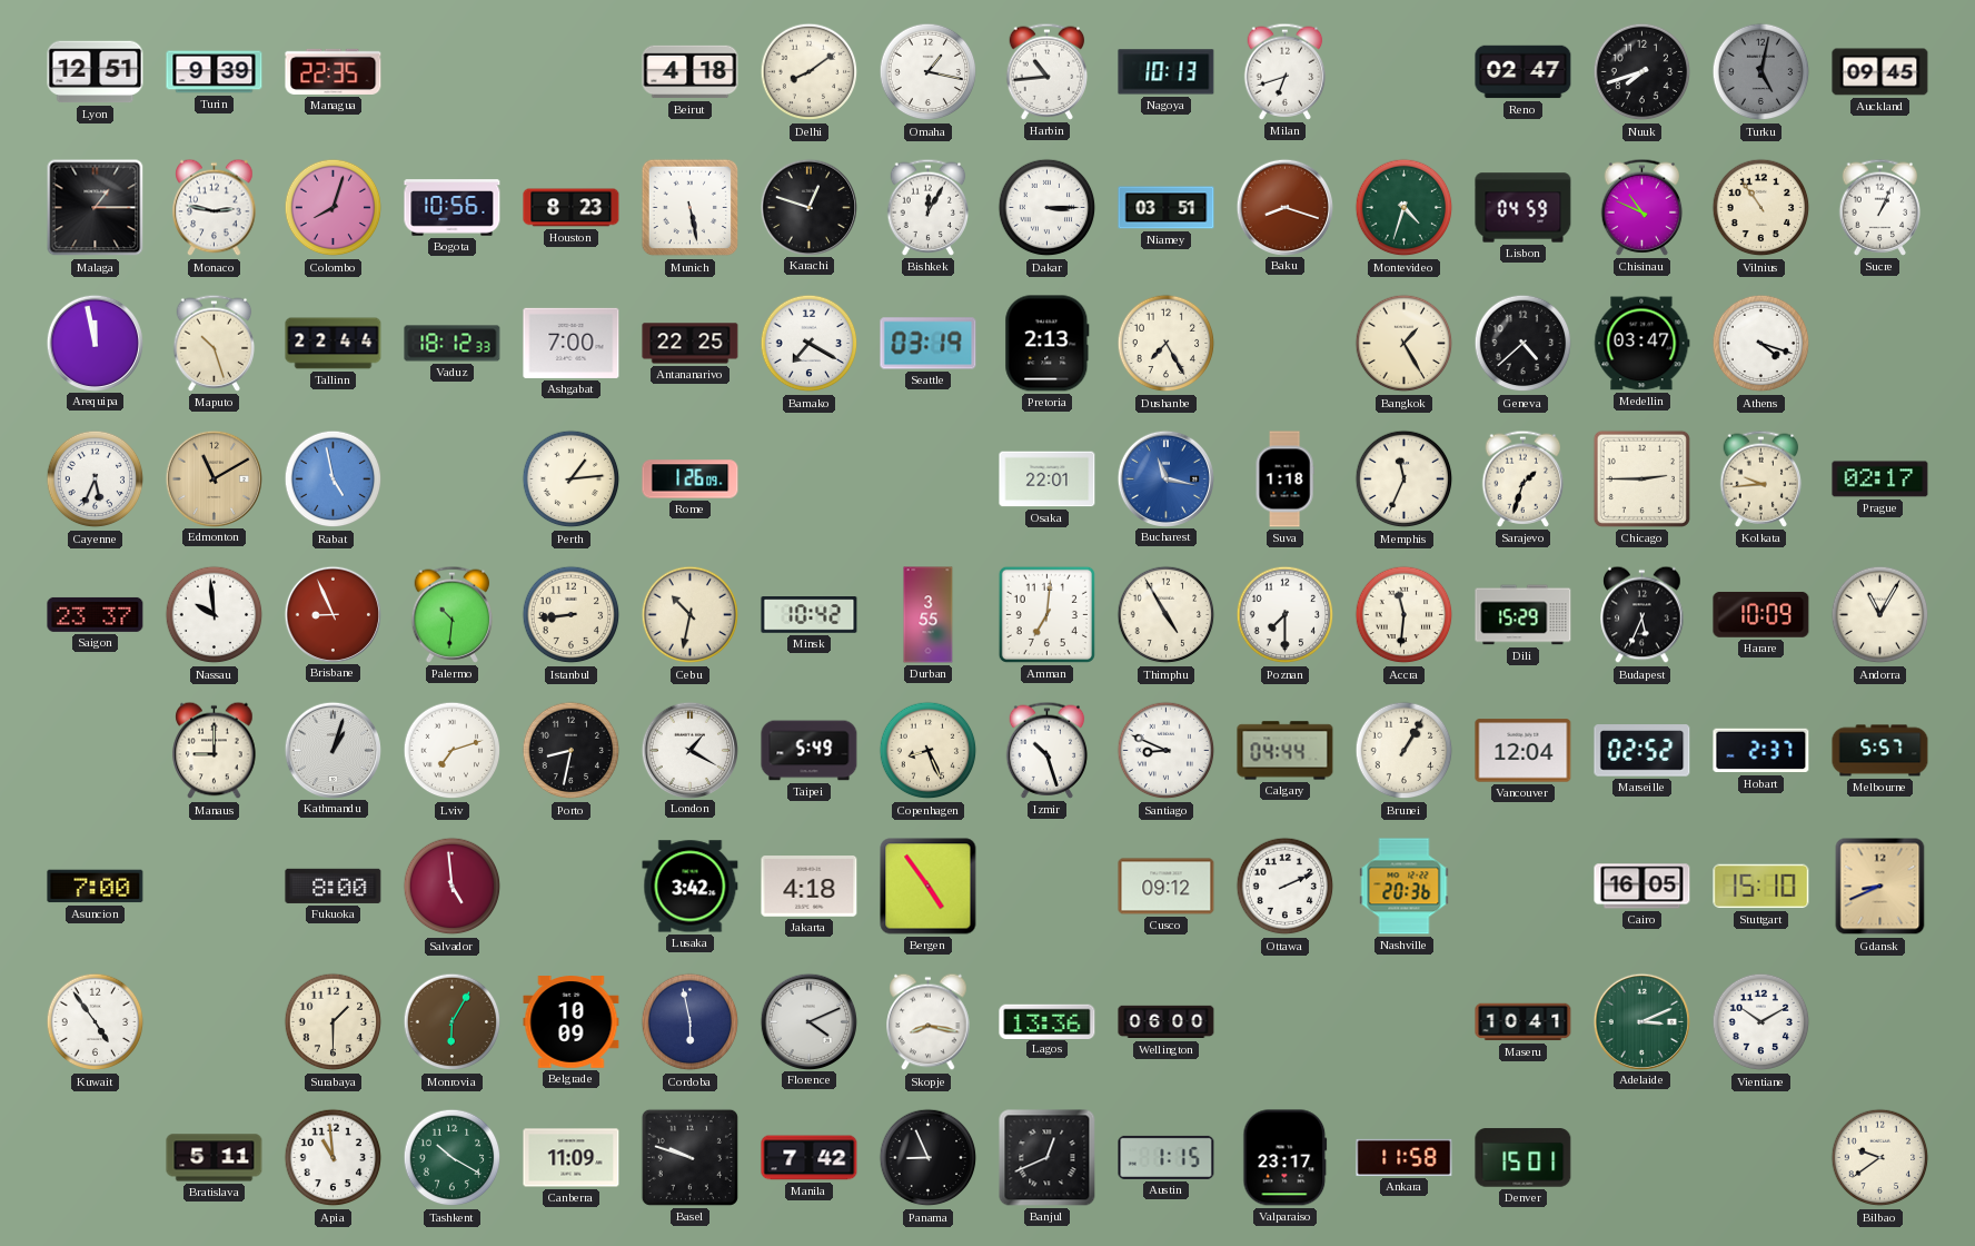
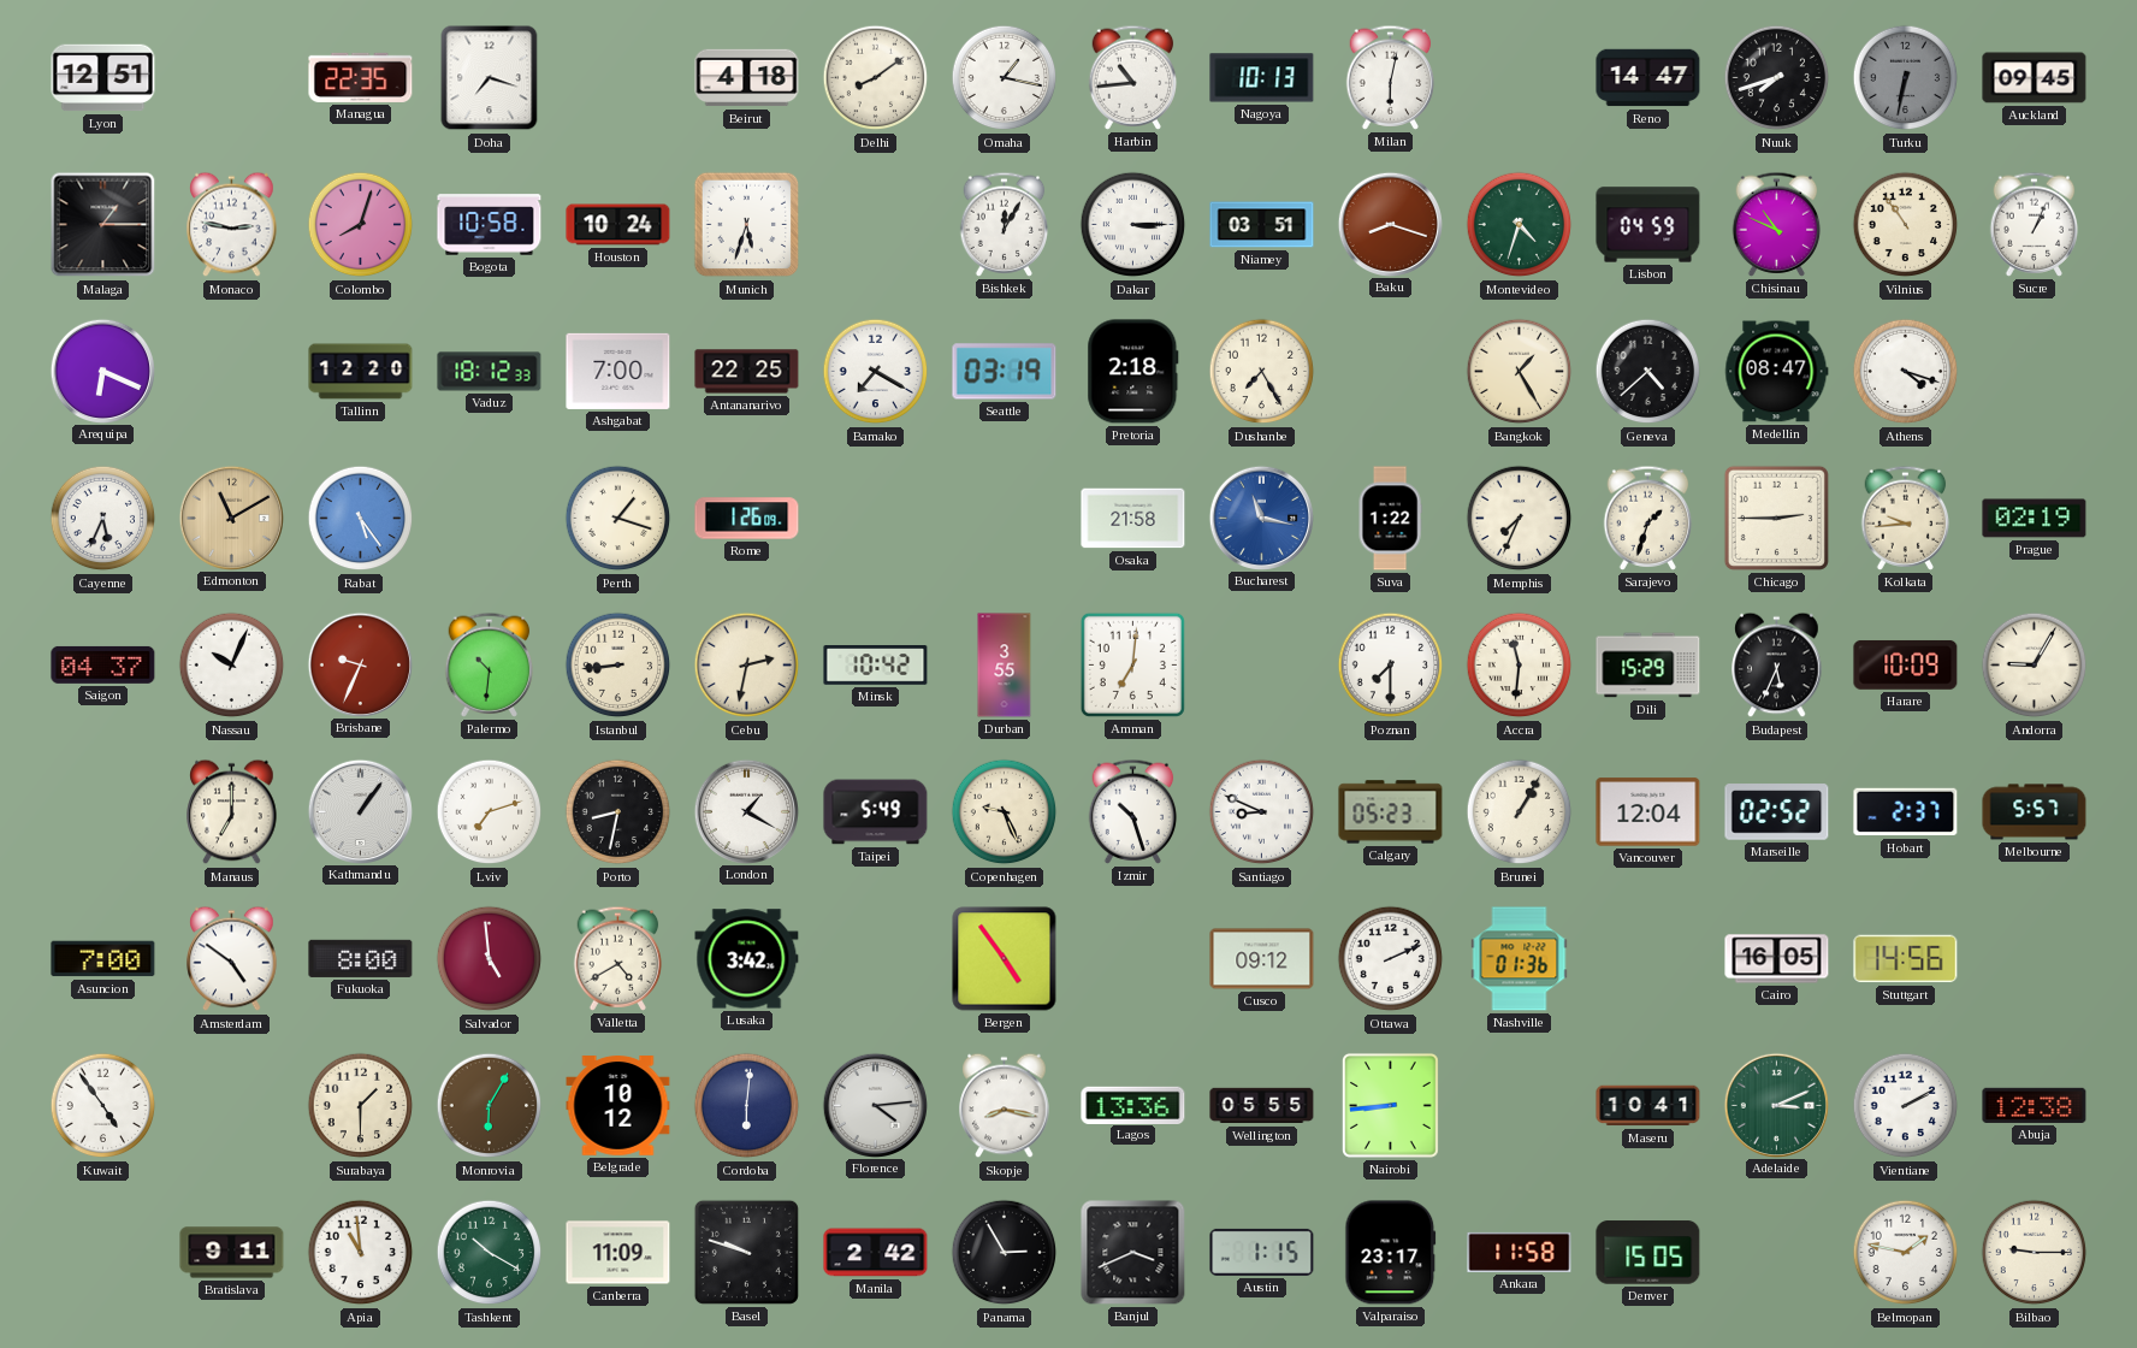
Turin: 9:39 -> none (215, 72)
Doha: none -> 7:18 (490, 78)
Milan: 6:42 -> 6:02 (1391, 77)
Reno: 02:47 -> 14:47 (1648, 78)
Turku: 5:02 -> 6:32 (1906, 78)
Bogota: 10:56 -> 10:58 (490, 225)
Houston: 8:23 -> 10:24 (618, 225)
Munich: 5:28 -> 5:33 (747, 225)
Karachi: 12:48 -> none (808, 207)
Arequipa: 11:58 -> 6:19 (102, 371)
Maputo: 10:27 -> none (215, 343)
Tallinn: 22:44 -> 12:20 (361, 372)
Pretoria: 2:13 -> 2:18 (1133, 372)
Medellin: 03:47 -> 08:47 (1777, 372)
Rabat: 4:58 -> 5:24 (361, 519)
Perth: 1:14 -> 1:18 (618, 519)
Osaka: 22:01 -> 21:58 (1133, 519)
Suva: 1:18 -> 1:22 (1390, 519)
Memphis: 11:34 -> 7:34 (1520, 519)
Prague: 02:17 -> 02:19 (2035, 519)
Saigon: 23:37 -> 04:37 (103, 664)
Nassau: 9:59 -> 10:04 (232, 666)
Brisbane: 8:56 -> 9:34 (360, 664)
Cebu: 10:32 -> 2:32 (747, 666)
Thimphu: 4:55 -> none (1167, 615)
Andorra: 11:05 -> 9:05 (2035, 666)
Manaus: 9:00 -> 7:00 (232, 812)
Kathmandu: 1:03 -> 1:06 (360, 811)
Copenhagen: 8:26 -> 9:26 (1005, 812)
Calgary: 04:44 -> 05:23 (1391, 812)
Amsterdam: none -> 4:51 (232, 959)
Valletta: none -> 4:40 (618, 958)
Jakarta: 4:18 -> none (810, 887)
Nashville: 20:36 -> 01:36 (1520, 959)
Stuttgart: 15:10 -> 14:56 (1906, 959)
Gdansk: 8:41 -> none (1880, 887)
Belgrade: 10:09 -> 10:12 (618, 1106)
Cordoba: 5:58 -> 6:01 (747, 1106)
Florence: 4:11 -> 4:14 (875, 1105)
Wellington: 06:00 -> 05:55 (1262, 1106)
Nairobi: none -> 8:44 (1390, 1105)
Vientiane: 10:10 -> 2:10 (1906, 1106)
Abuja: none -> 12:38 (2035, 1105)
Bratislava: 5:11 -> 9:11 (232, 1253)
Manila: 7:42 -> 2:42 (876, 1253)
Panama: 8:56 -> 2:55 (1005, 1253)
Banjul: 12:41 -> 3:41 (1133, 1253)
Denver: 15:01 -> 15:05 (1648, 1253)
Belmopan: none -> 1:47 (1906, 1253)
Bilbao: 9:39 -> 9:15 (2035, 1253)
